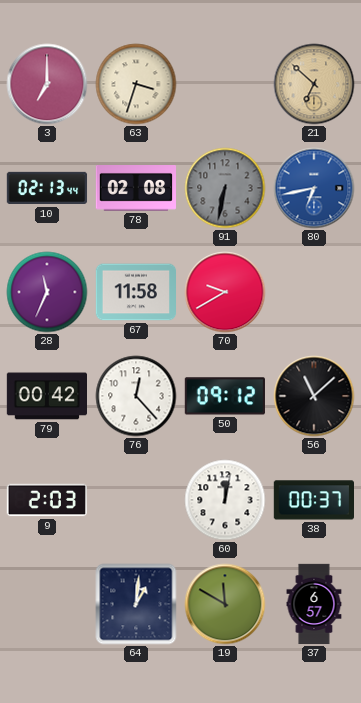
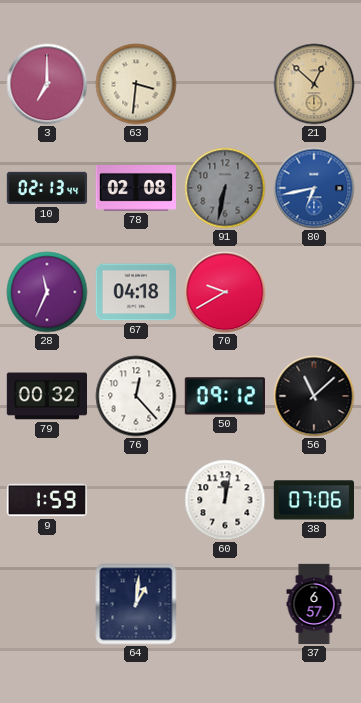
63: 3:33 -> 3:31 (136, 84)
21: 6:52 -> 12:52 (314, 84)
67: 11:58 -> 04:18 (136, 292)
79: 00:42 -> 00:32 (46, 396)
9: 2:03 -> 1:59 (46, 500)
38: 00:37 -> 07:06 (313, 500)
19: 11:50 -> none (225, 604)
